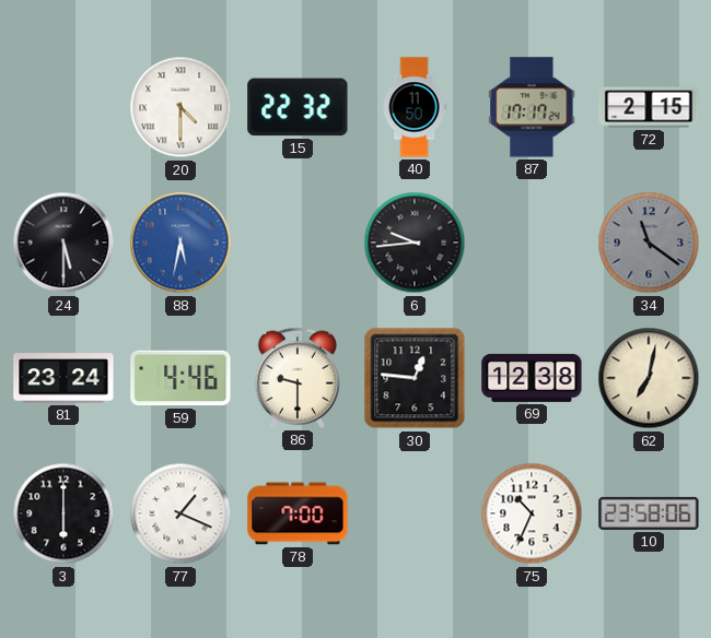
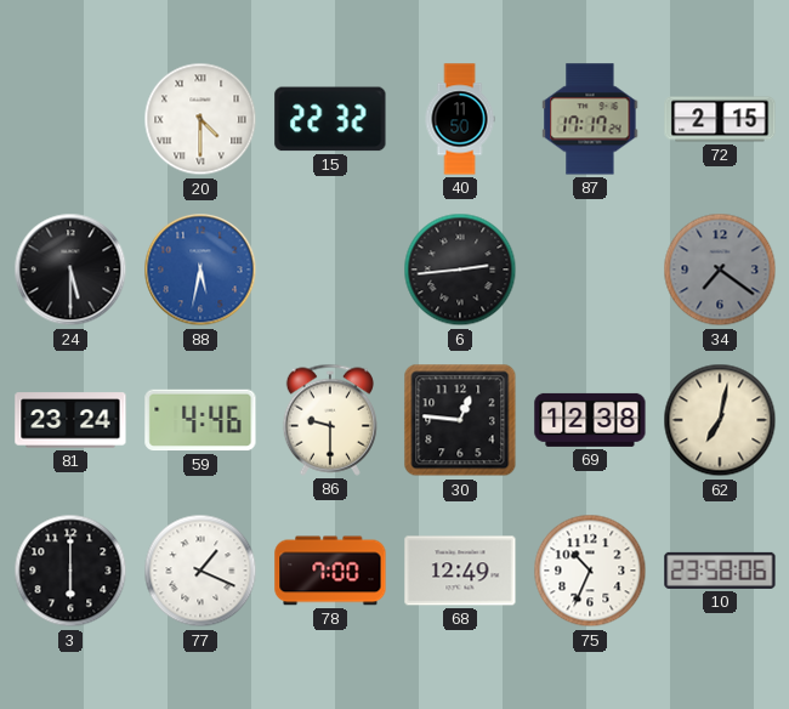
6: 9:44 -> 2:44 (460, 270)
34: 11:21 -> 7:21 (720, 270)
68: none -> 12:49 (460, 571)
